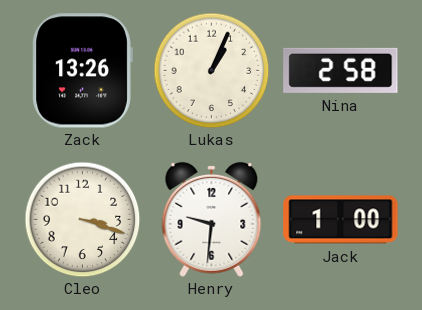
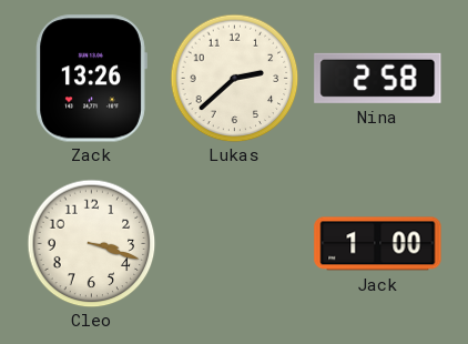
Lukas: 1:04 -> 2:38 (234, 78)
Henry: 9:31 -> none (212, 219)
